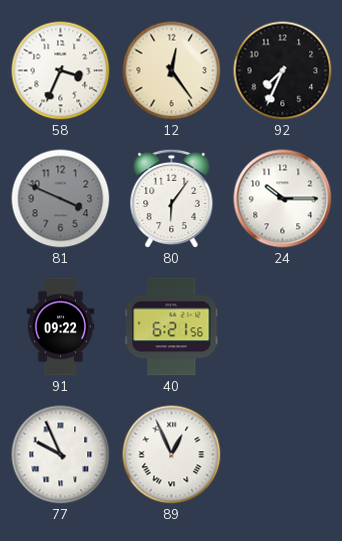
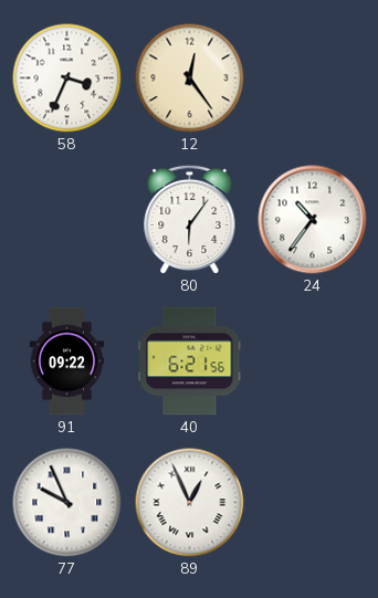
92: 7:34 -> none (283, 71)
81: 3:49 -> none (61, 199)
24: 10:15 -> 10:36 (313, 220)
